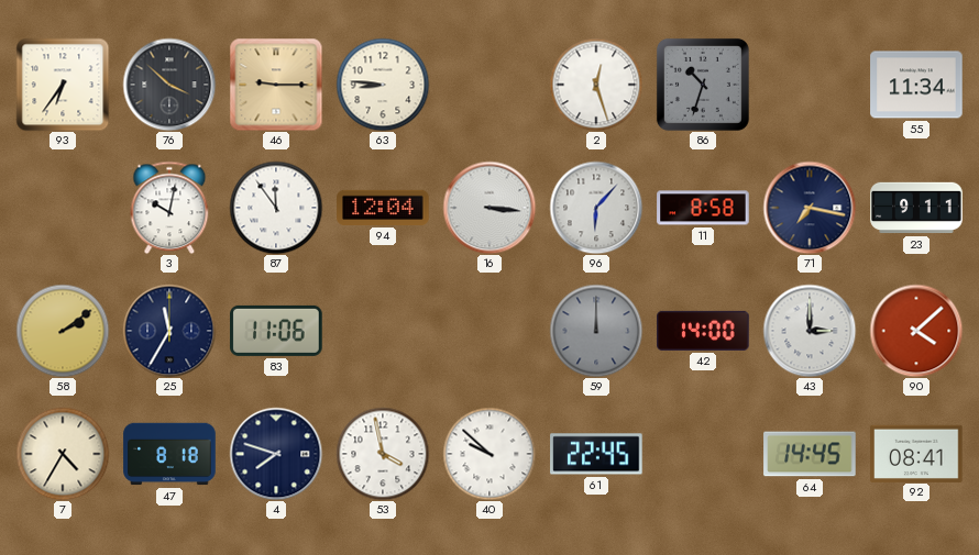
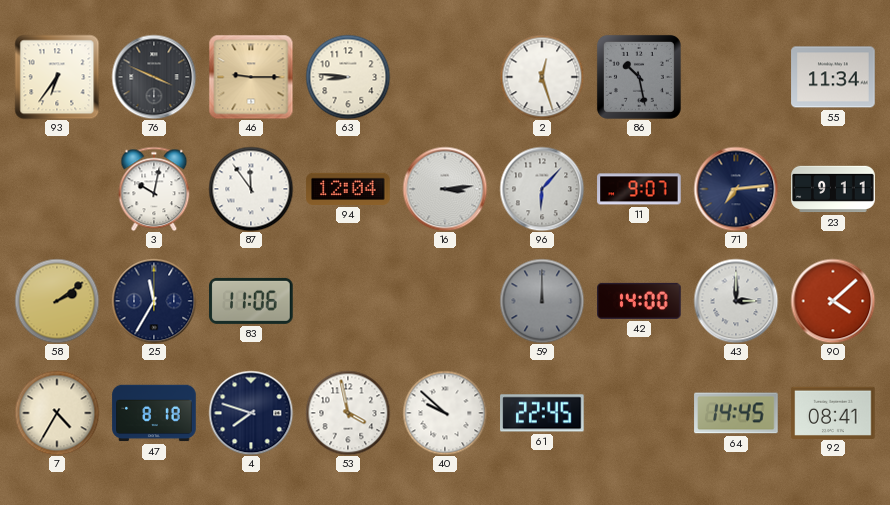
76: 3:52 -> 3:49 (154, 77)
86: 10:33 -> 10:28 (639, 77)
16: 3:16 -> 3:14 (445, 189)
11: 8:58 -> 9:07 (639, 189)
71: 7:17 -> 7:14 (736, 189)
